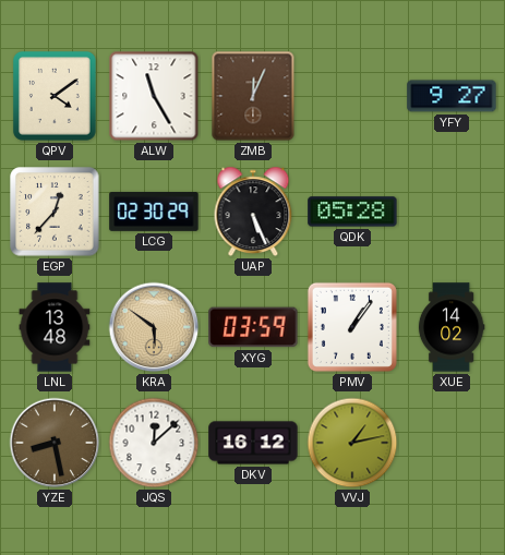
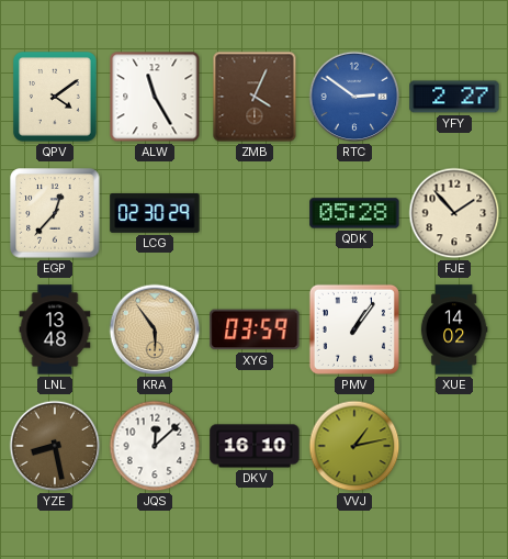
ZMB: 12:04 -> 4:04 (255, 97)
RTC: none -> 2:51 (354, 97)
YFY: 9:27 -> 2:27 (454, 97)
UAP: 5:26 -> none (253, 212)
FJE: none -> 1:53 (454, 213)
KRA: 5:51 -> 5:54 (155, 329)
DKV: 16:12 -> 16:10 (255, 446)
